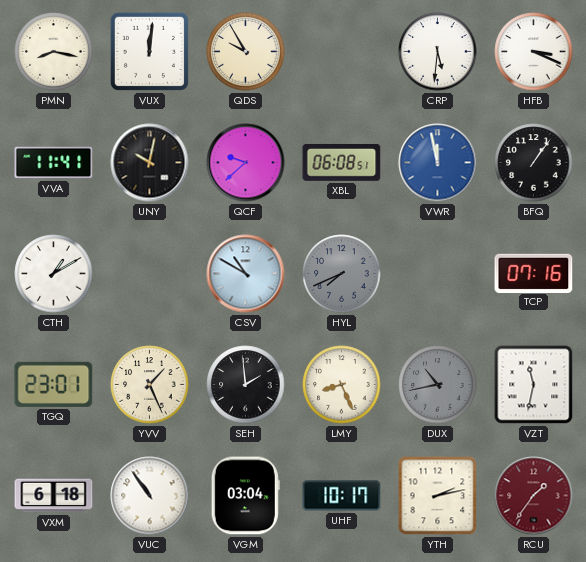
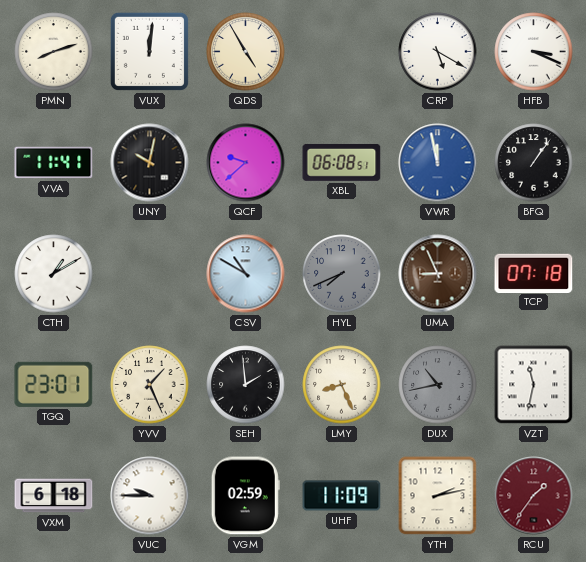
PMN: 8:17 -> 8:12 (54, 52)
QDS: 9:55 -> 4:55 (246, 52)
CRP: 5:31 -> 5:20 (438, 52)
UMA: none -> 8:56 (438, 274)
TCP: 07:16 -> 07:18 (534, 273)
VUC: 10:54 -> 9:45 (150, 496)
VGM: 03:04 -> 02:59 (245, 496)
UHF: 10:17 -> 11:09 (342, 496)
